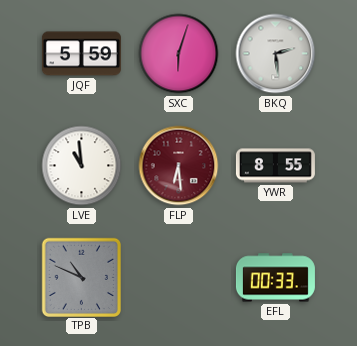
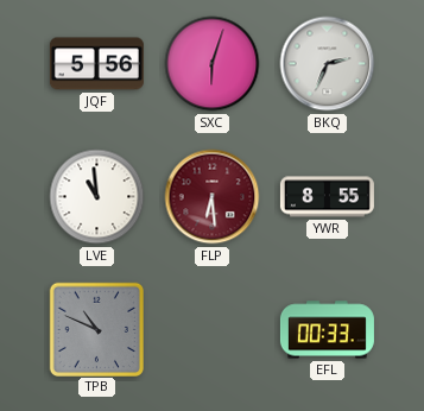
JQF: 5:59 -> 5:56 (96, 64)
BKQ: 2:29 -> 2:34 (328, 64)
